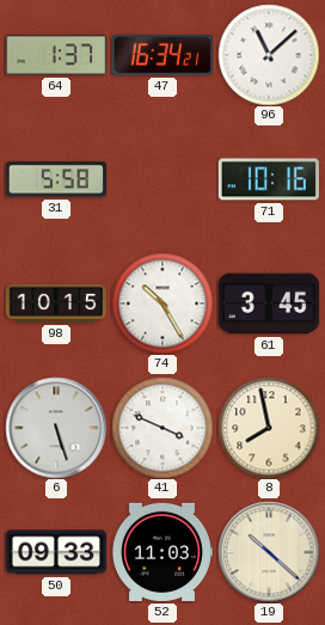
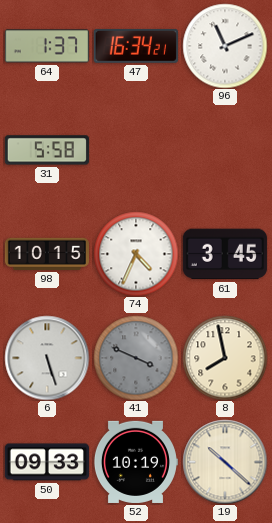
96: 11:08 -> 11:11 (225, 46)
71: 10:16 -> none (269, 179)
74: 10:25 -> 4:34 (136, 254)
41 dial: white -> grey (136, 358)
52: 11:03 -> 10:19 (136, 462)
